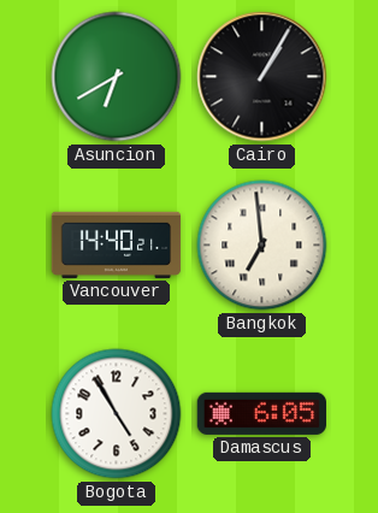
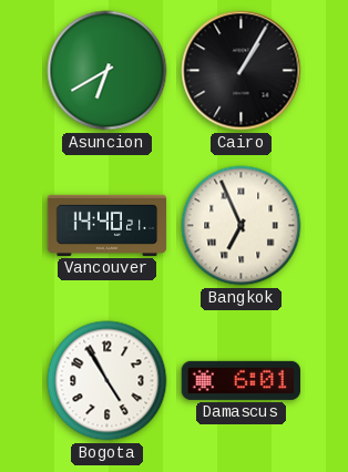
Bangkok: 6:59 -> 6:56 (242, 226)
Damascus: 6:05 -> 6:01 (240, 380)
